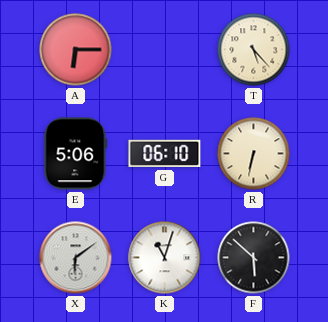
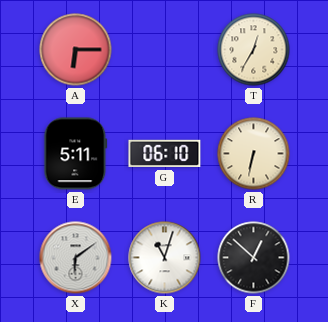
T: 5:23 -> 12:35 (254, 50)
E: 5:06 -> 5:11 (76, 154)
F: 5:52 -> 12:52 (254, 258)
